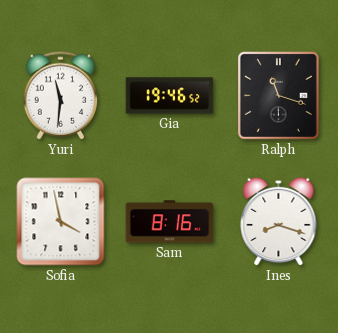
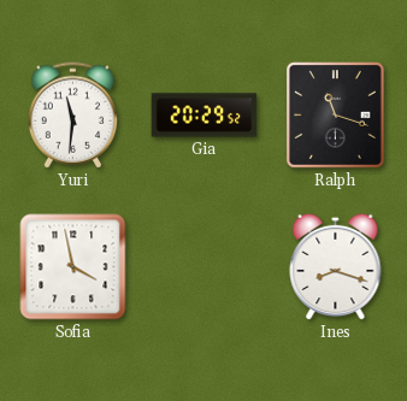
Gia: 19:46 -> 20:29 (205, 116)
Sam: 8:16 -> none (170, 222)
